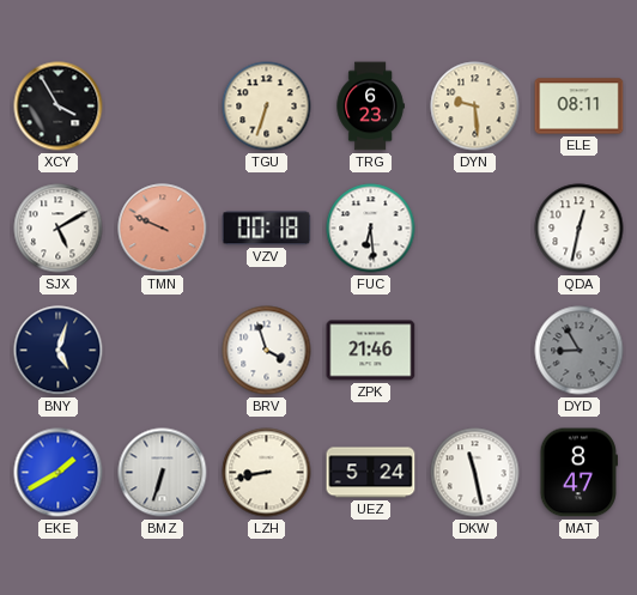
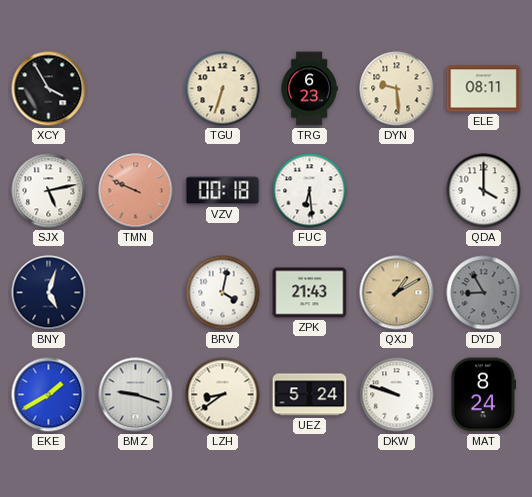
SJX: 5:10 -> 5:13 (49, 191)
QDA: 12:32 -> 4:00 (484, 191)
BRV: 3:57 -> 4:02 (223, 293)
ZPK: 21:46 -> 21:43 (310, 293)
QXJ: none -> 1:10 (397, 293)
BMZ: 6:33 -> 9:18 (136, 395)
LZH: 8:43 -> 8:39 (223, 395)
DKW: 11:28 -> 9:48 (397, 395)
MAT: 8:47 -> 8:24 (483, 395)
